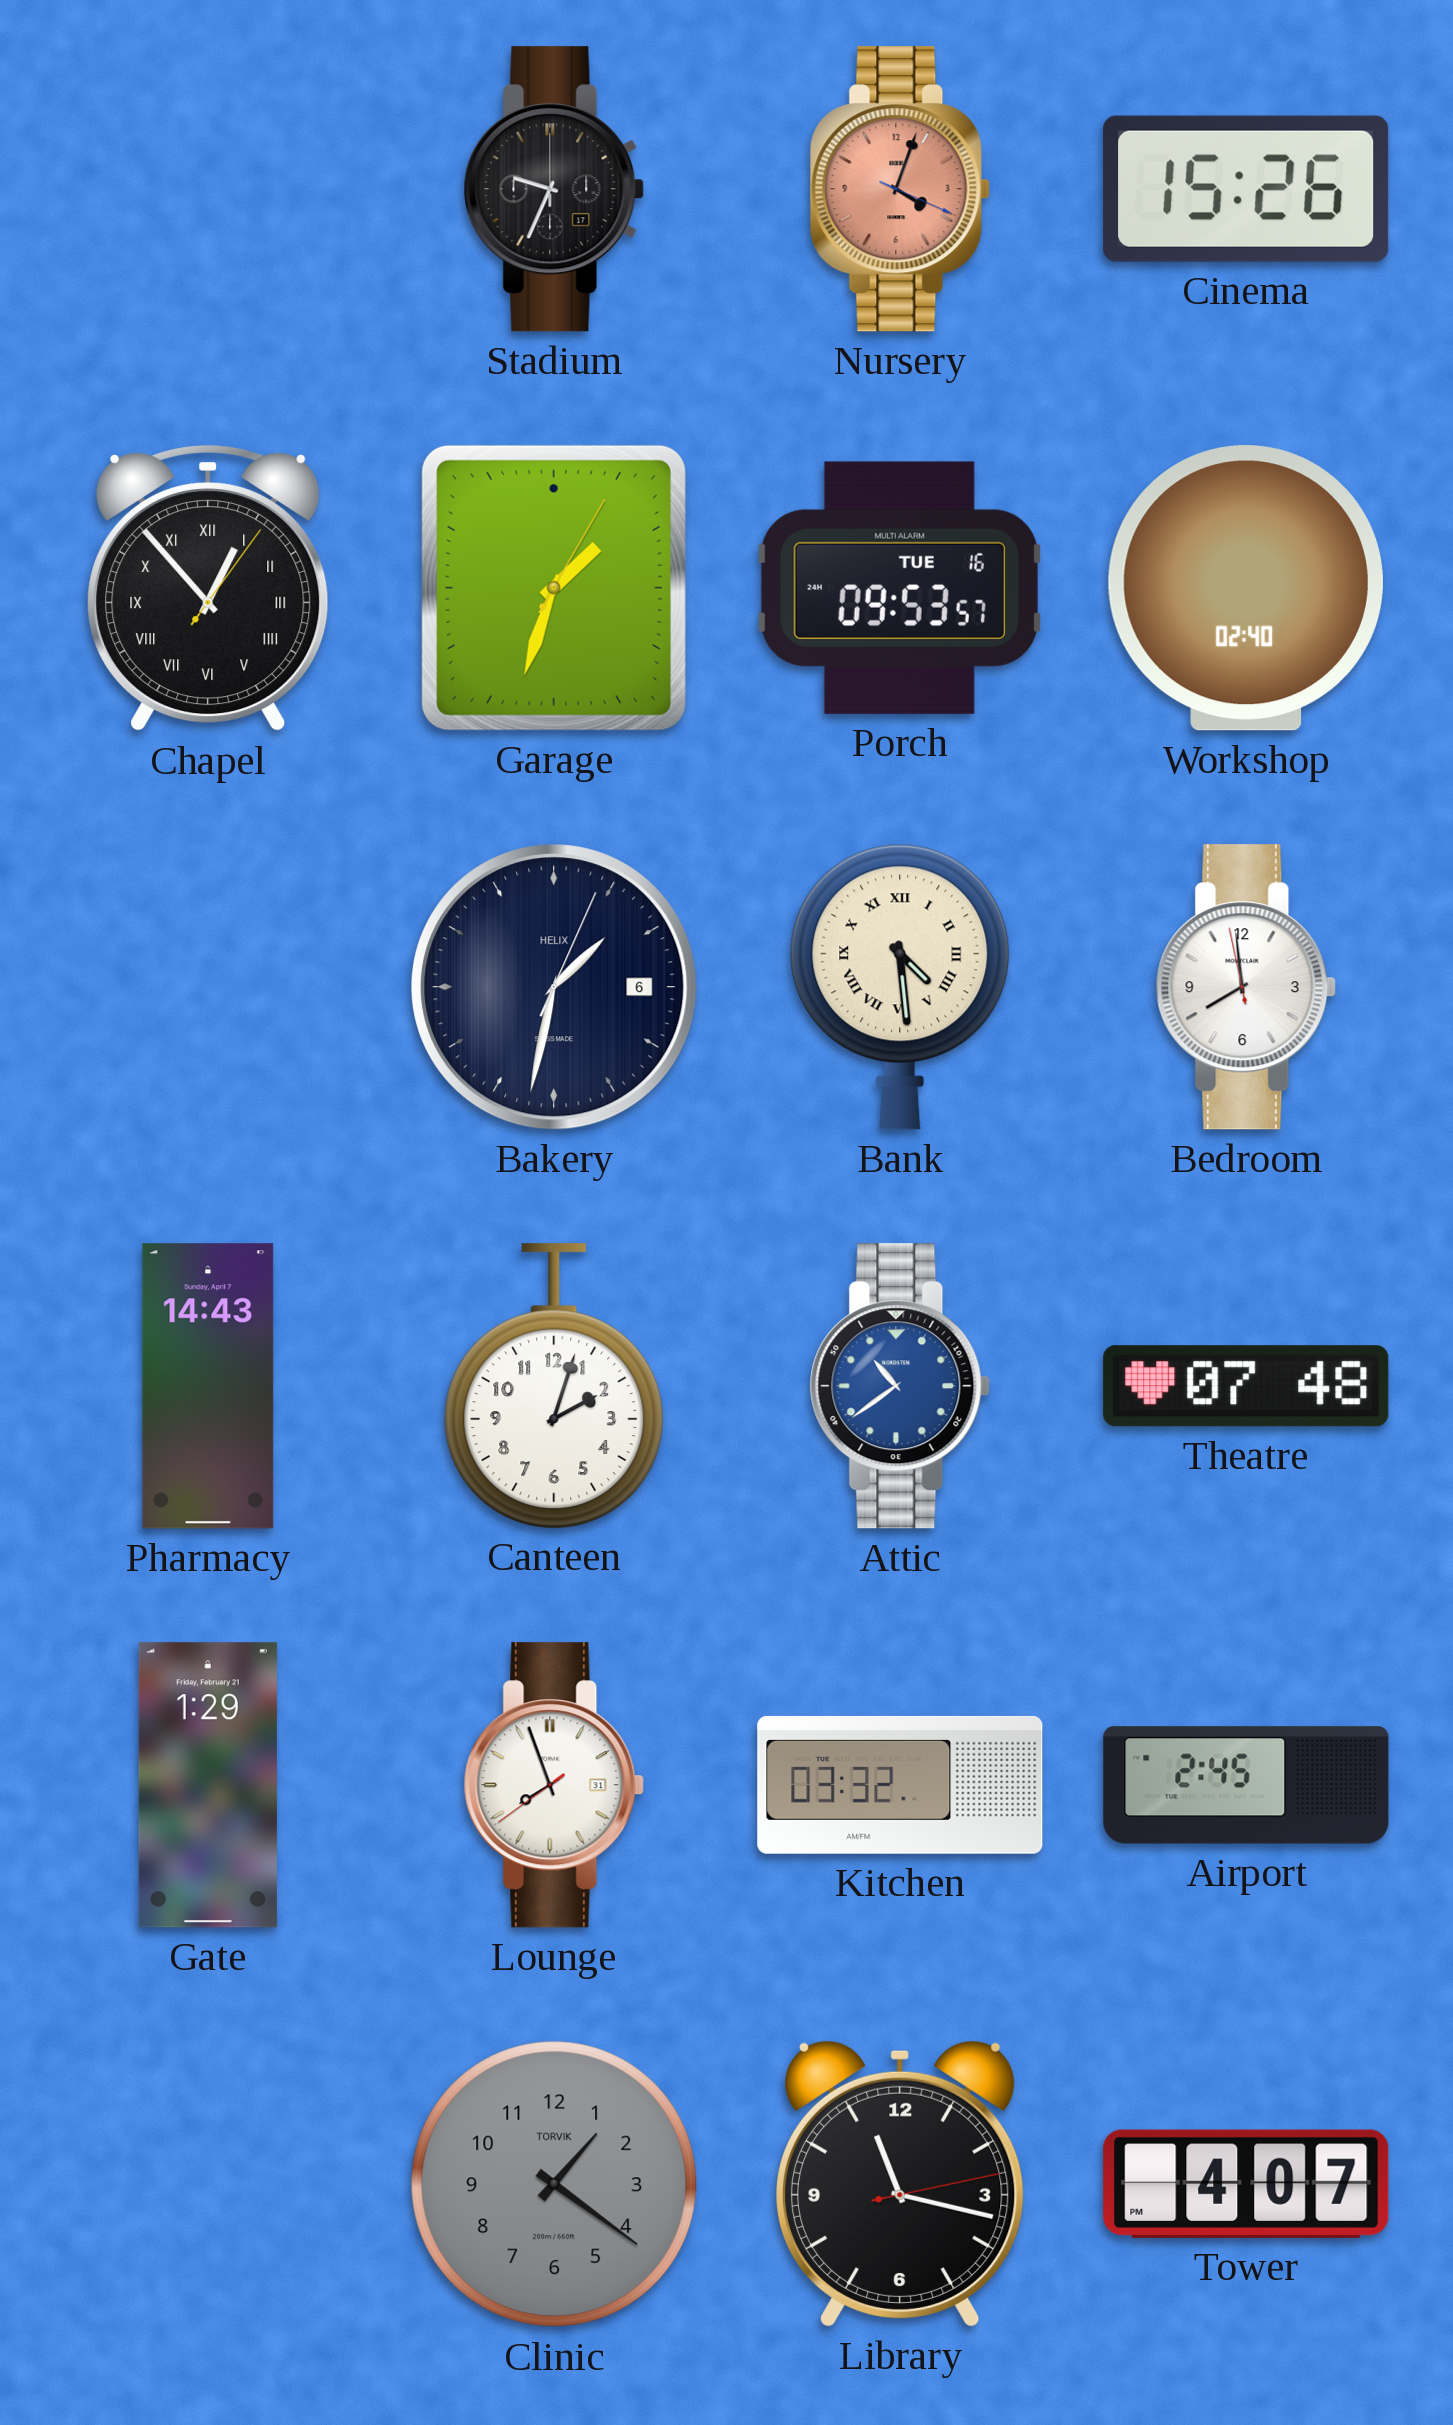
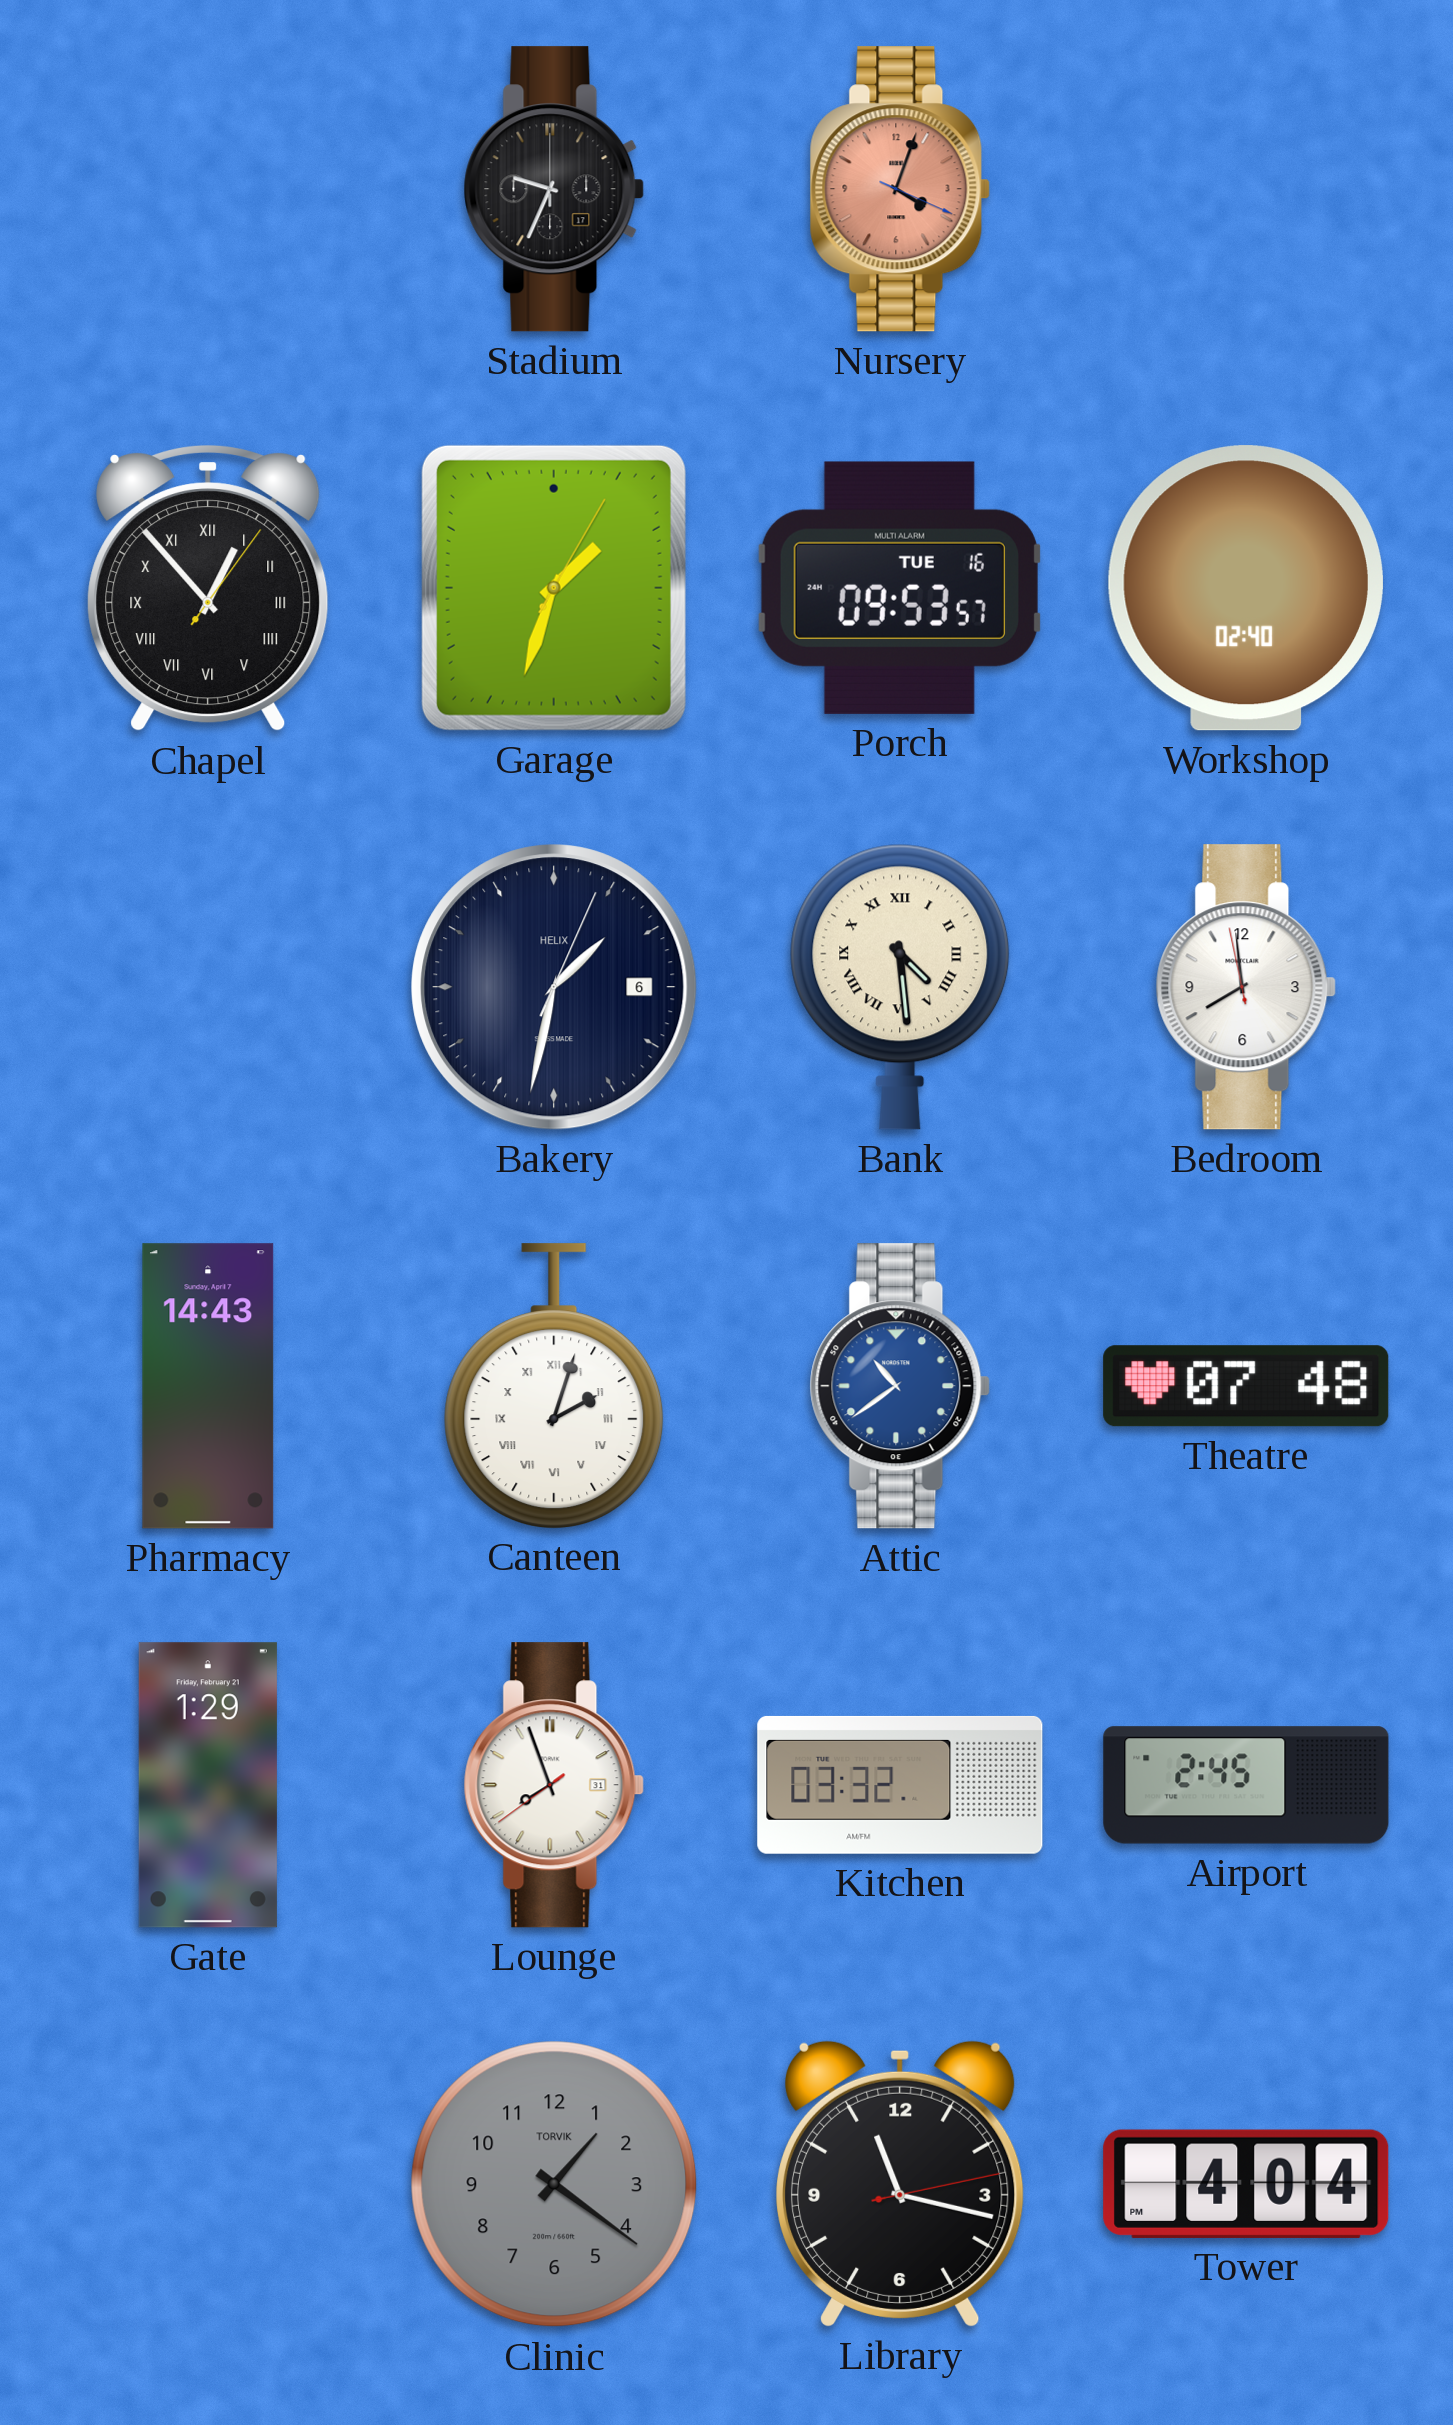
Cinema: 15:26 -> none (1246, 189)
Canteen numerals: Arabic -> Roman (554, 1386)
Tower: 4:07 -> 4:04 (1246, 2184)
